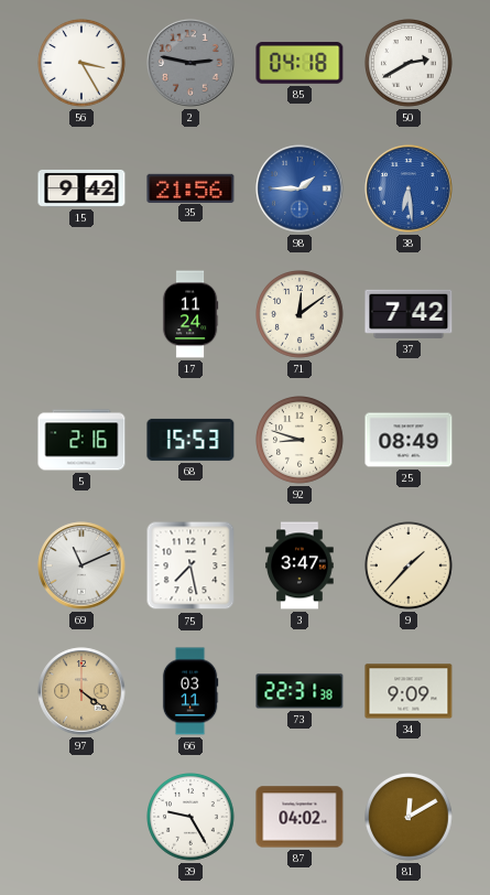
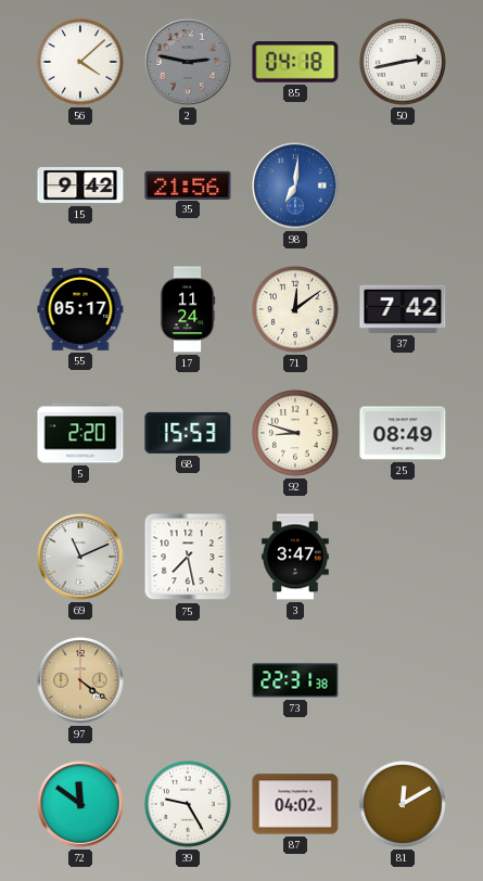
56: 3:25 -> 4:08 (81, 63)
50: 2:40 -> 2:43 (404, 63)
98: 1:45 -> 7:01 (295, 186)
38: 6:29 -> none (409, 188)
55: none -> 05:17 (80, 309)
5: 2:16 -> 2:20 (80, 433)
9: 1:37 -> none (410, 567)
66: 03:11 -> none (190, 691)
34: 9:09 -> none (409, 691)
72: none -> 11:51 (80, 804)
